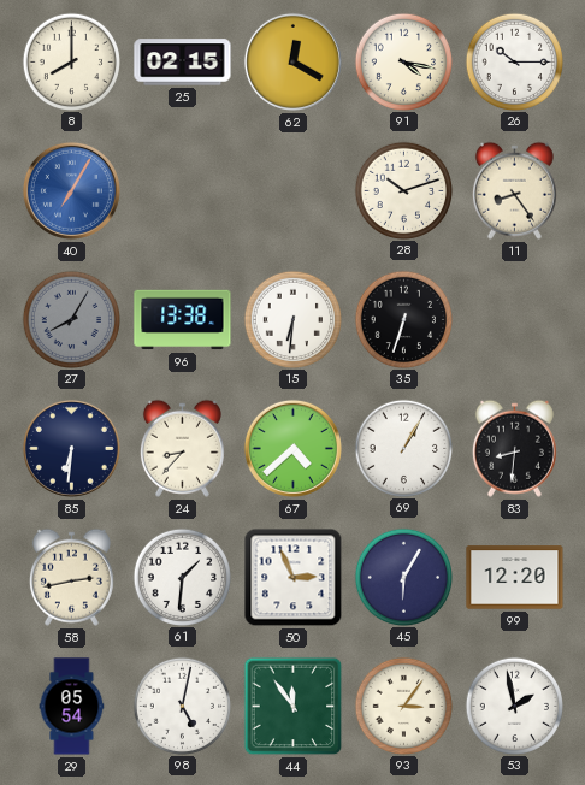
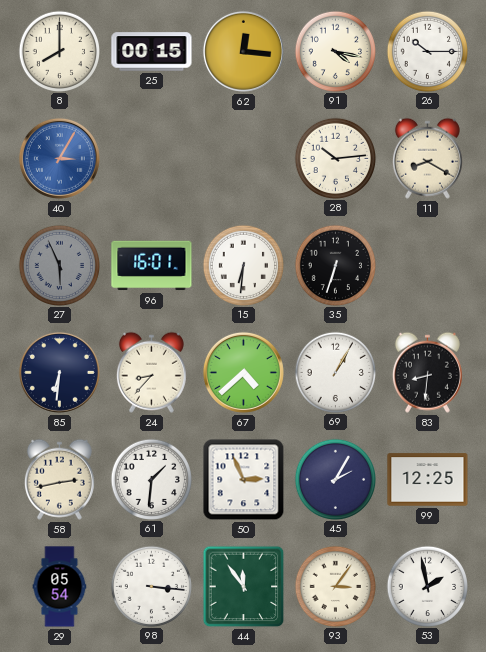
25: 02:15 -> 00:15 (152, 52)
62: 12:20 -> 12:16 (243, 51)
40: 7:05 -> 3:05 (59, 158)
28: 10:12 -> 10:14 (335, 158)
11: 8:24 -> 8:20 (427, 158)
27: 8:05 -> 5:56 (59, 265)
96: 13:38 -> 16:01 (152, 266)
45: 6:05 -> 2:05 (335, 479)
99: 12:20 -> 12:25 (428, 480)
98: 5:02 -> 3:16 (151, 586)
